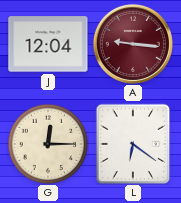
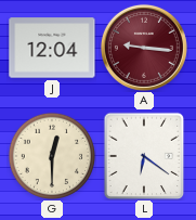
G: 12:15 -> 12:30 (52, 156)
